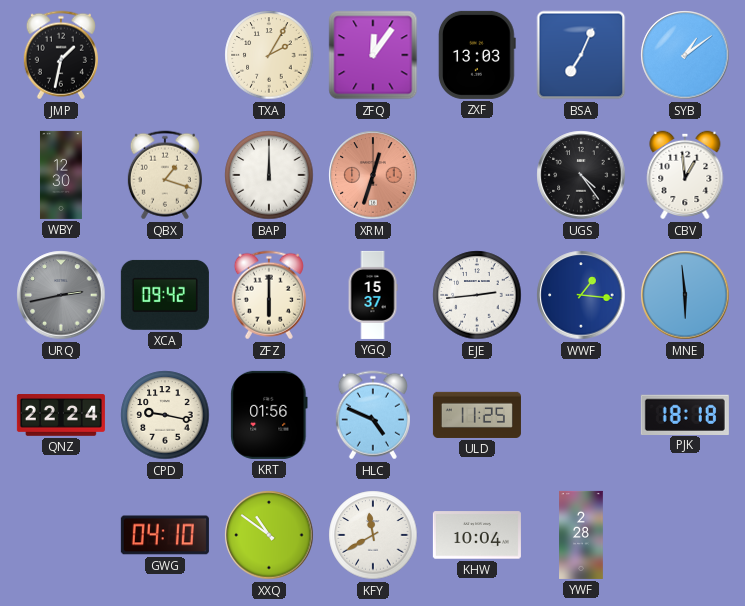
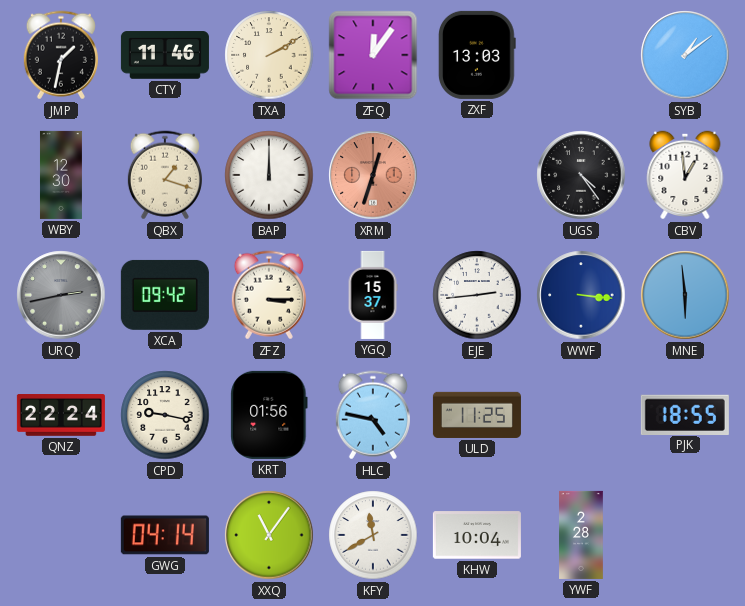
CTY: none -> 11:46 (165, 55)
TXA: 2:05 -> 2:10 (269, 55)
BSA: 7:04 -> none (581, 55)
ZFZ: 6:00 -> 3:15 (269, 295)
WWF: 1:16 -> 3:16 (581, 295)
HLC: 4:49 -> 4:47 (373, 415)
PJK: 18:18 -> 18:55 (685, 414)
GWG: 04:10 -> 04:14 (165, 535)
XXQ: 10:51 -> 11:06 (269, 535)
